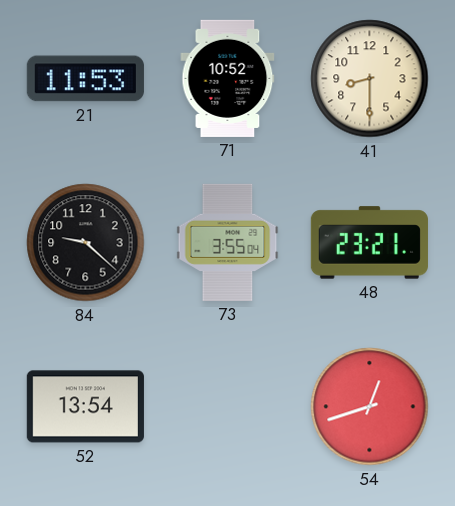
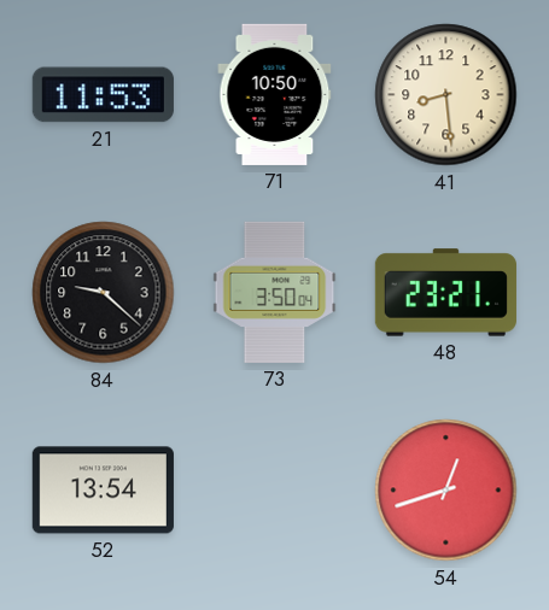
71: 10:52 -> 10:50 (275, 94)
41: 8:30 -> 8:29 (446, 95)
73: 3:55 -> 3:50 (275, 292)
